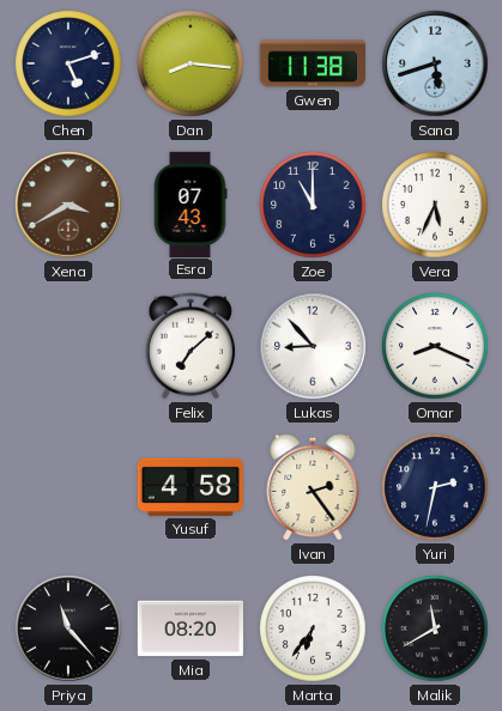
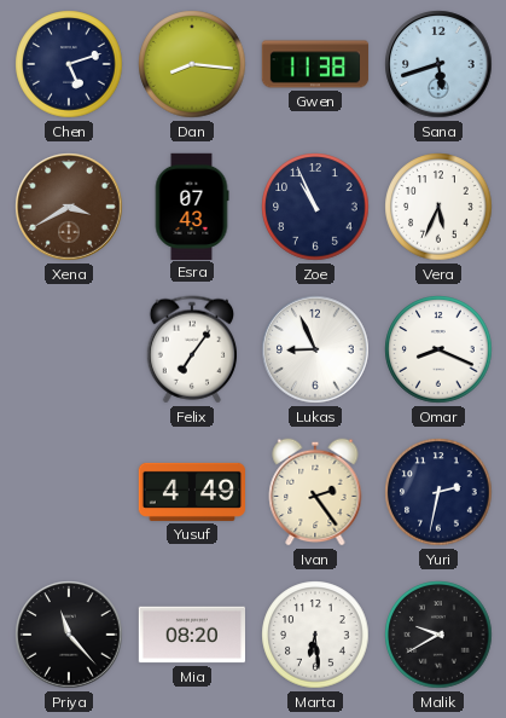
Zoe: 11:00 -> 10:56 (315, 207)
Felix: 7:08 -> 7:06 (191, 349)
Lukas: 8:53 -> 8:56 (315, 349)
Yusuf: 4:58 -> 4:49 (192, 492)
Marta: 6:36 -> 6:29 (315, 635)
Malik: 11:40 -> 9:40 (438, 635)
